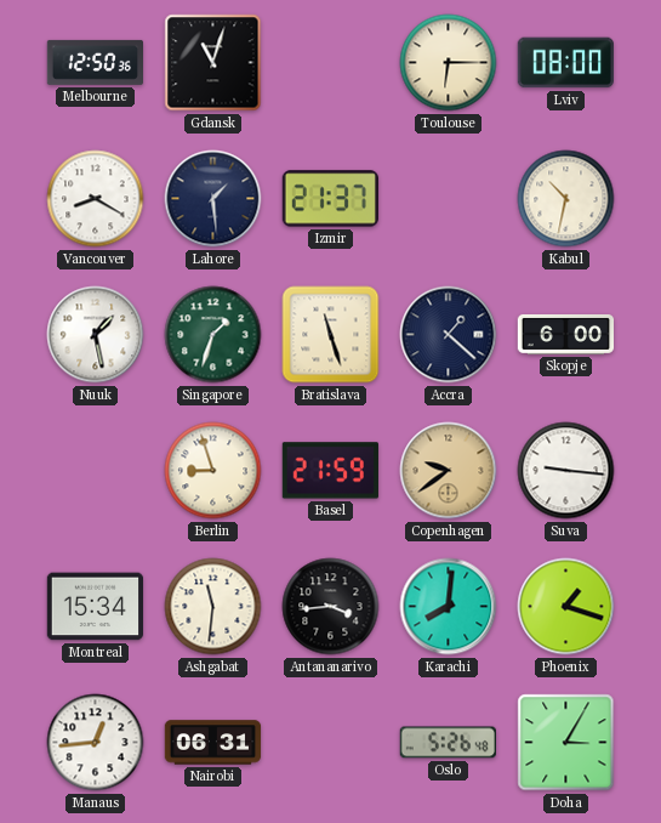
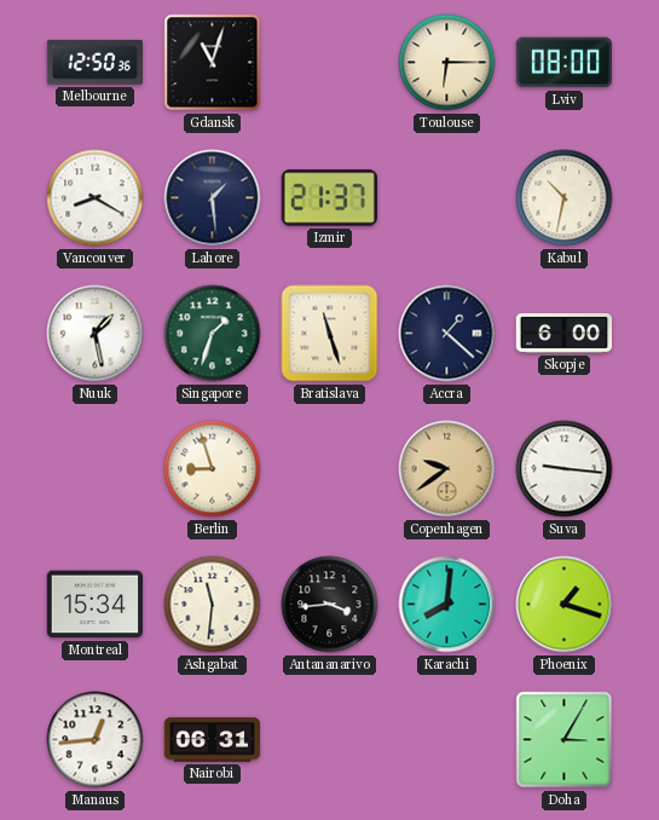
Basel: 21:59 -> none (330, 471)
Oslo: 5:26 -> none (448, 743)
